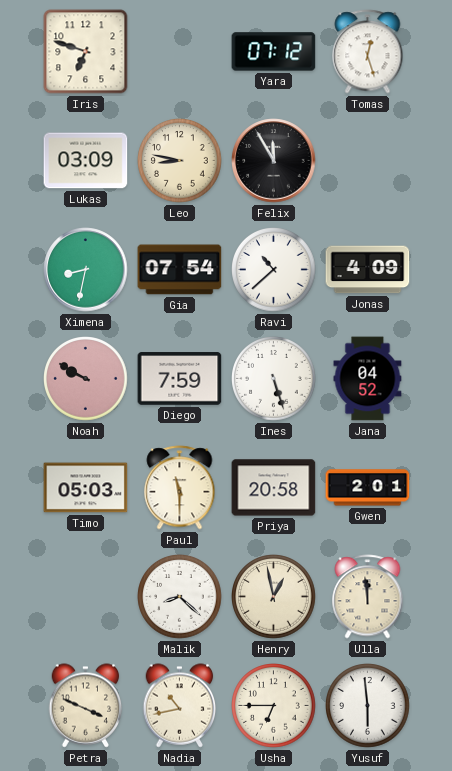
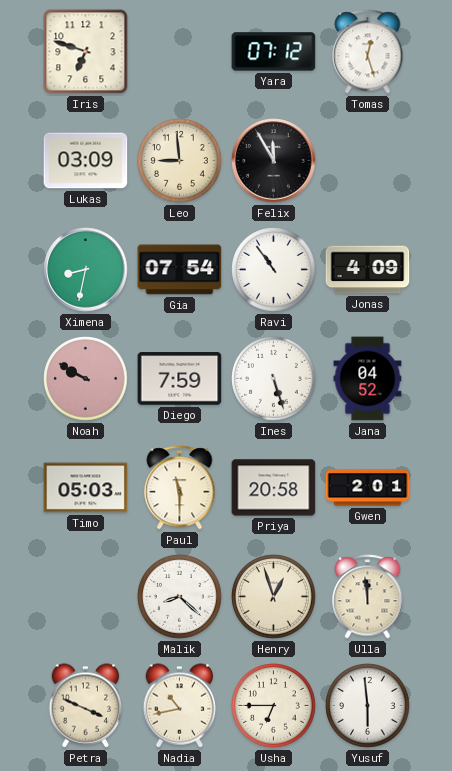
Leo: 8:47 -> 8:59 (180, 161)
Ravi: 10:38 -> 10:54 (274, 270)
Henry: 12:58 -> 12:57 (274, 597)
